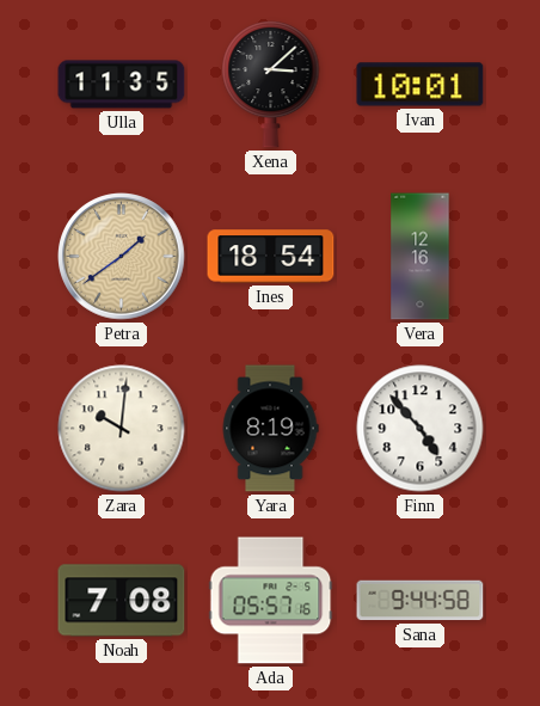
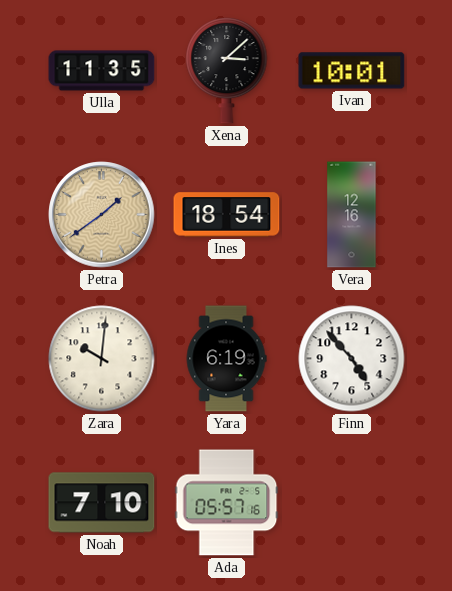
Yara: 8:19 -> 6:19 (226, 359)
Noah: 7:08 -> 7:10 (102, 503)
Sana: 9:44 -> none (421, 601)
